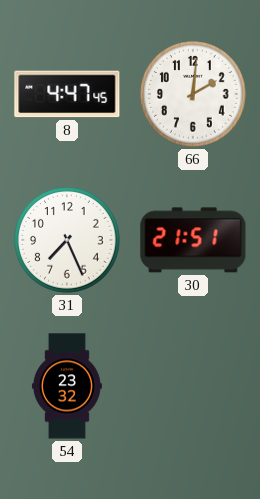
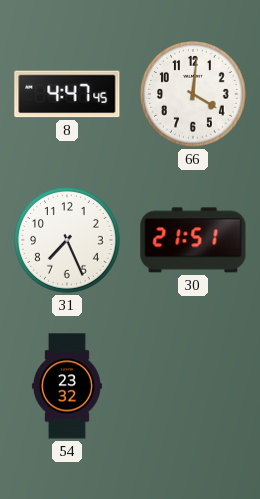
66: 2:01 -> 4:01 (193, 94)
